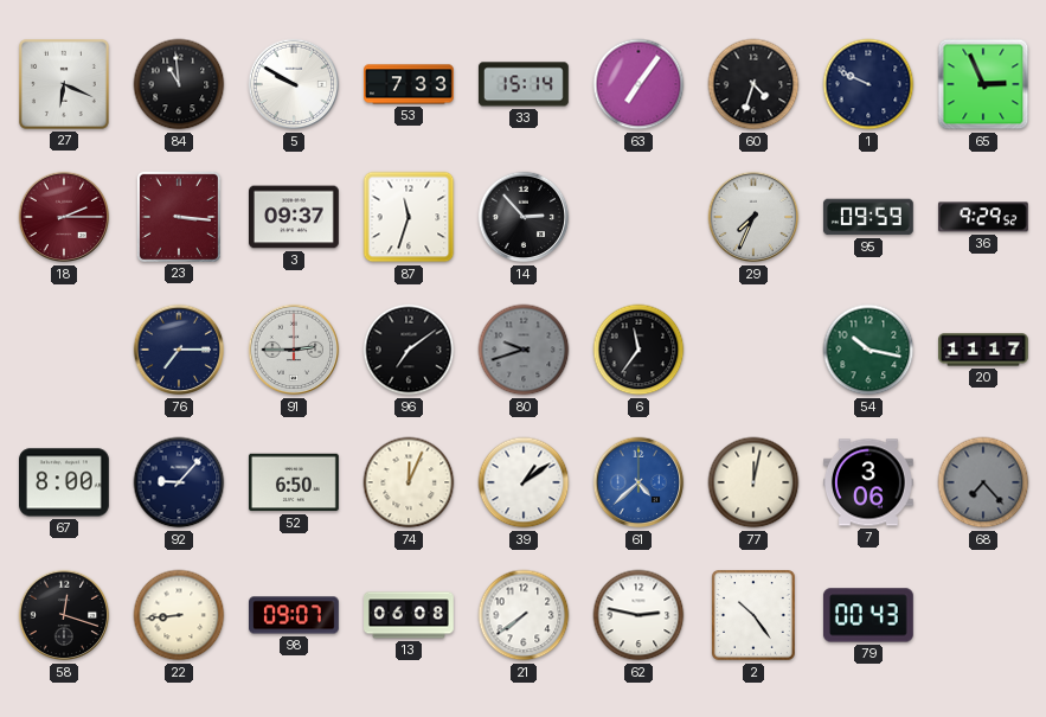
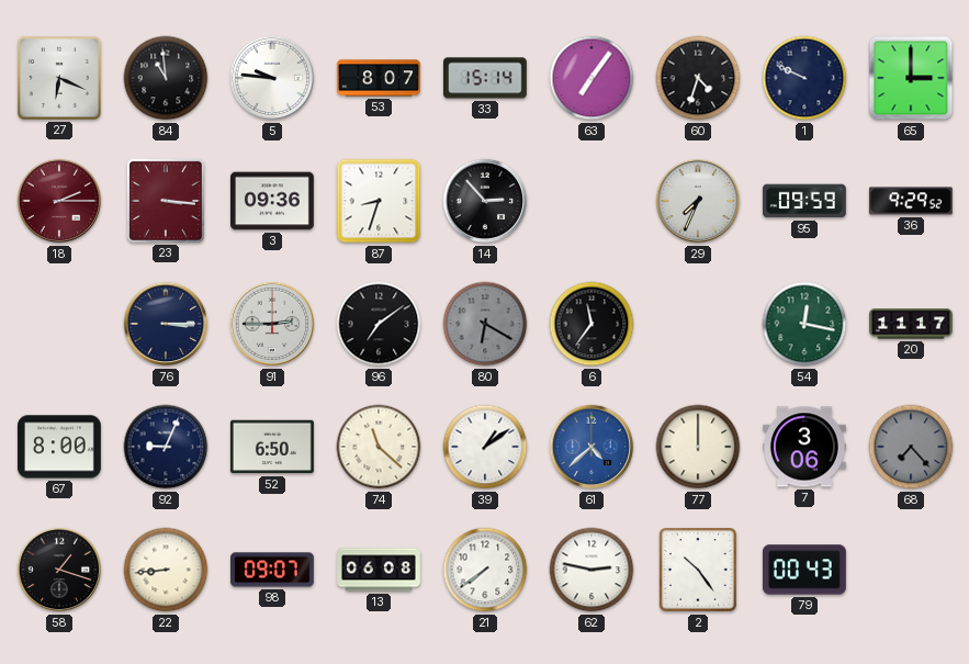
5: 9:50 -> 9:46 (272, 78)
53: 7:33 -> 8:07 (380, 78)
65: 2:56 -> 3:00 (911, 78)
3: 09:37 -> 09:36 (273, 201)
87: 11:33 -> 8:33 (379, 201)
76: 7:15 -> 3:15 (166, 324)
80: 9:42 -> 6:20 (485, 324)
54: 10:17 -> 12:17 (804, 324)
92: 9:07 -> 9:04 (166, 447)
74: 12:04 -> 11:22 (379, 447)
77: 12:02 -> 12:00 (698, 447)
58: 12:18 -> 1:18 (59, 570)
